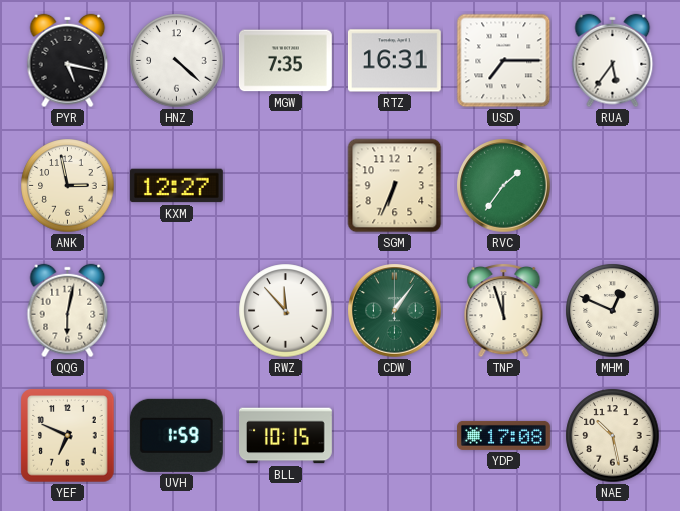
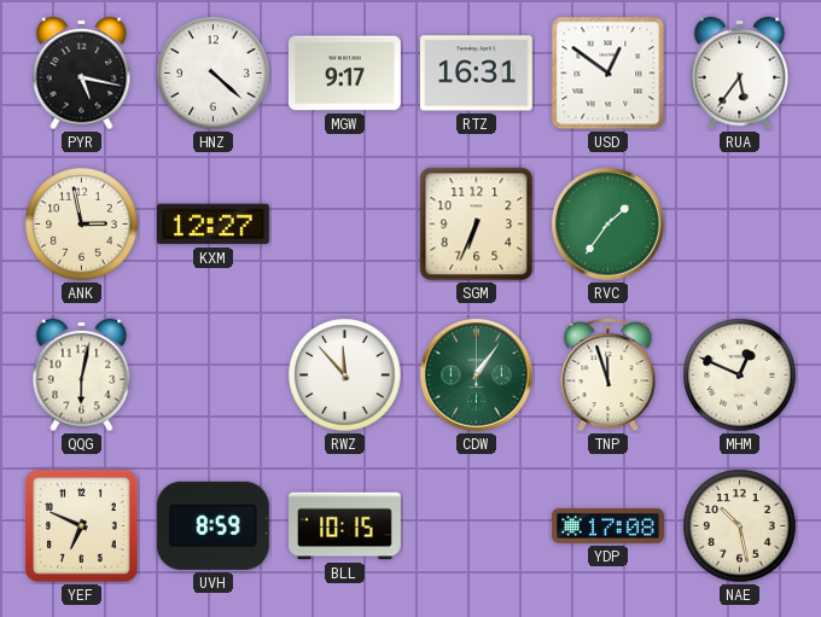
MGW: 7:35 -> 9:17 (344, 74)
USD: 7:15 -> 12:51 (609, 74)
UVH: 1:59 -> 8:59 (212, 525)
